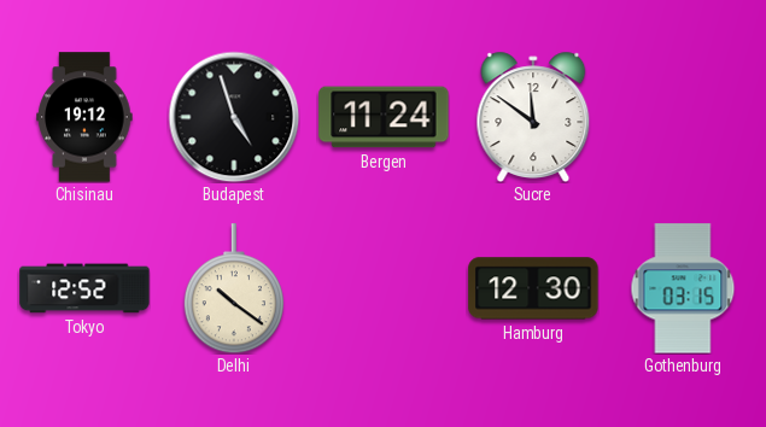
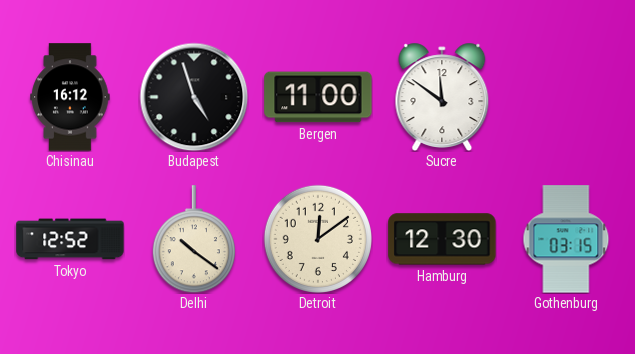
Chisinau: 19:12 -> 16:12 (70, 97)
Bergen: 11:24 -> 11:00 (318, 97)
Detroit: none -> 12:09 (318, 239)
